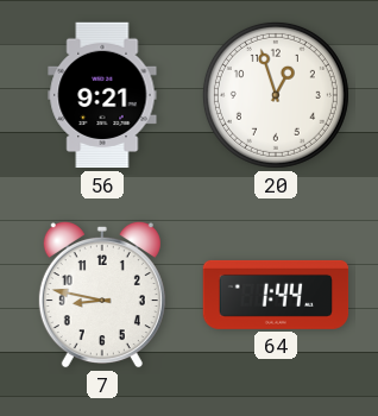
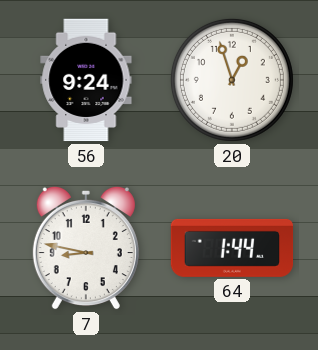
56: 9:21 -> 9:24 (86, 80)
